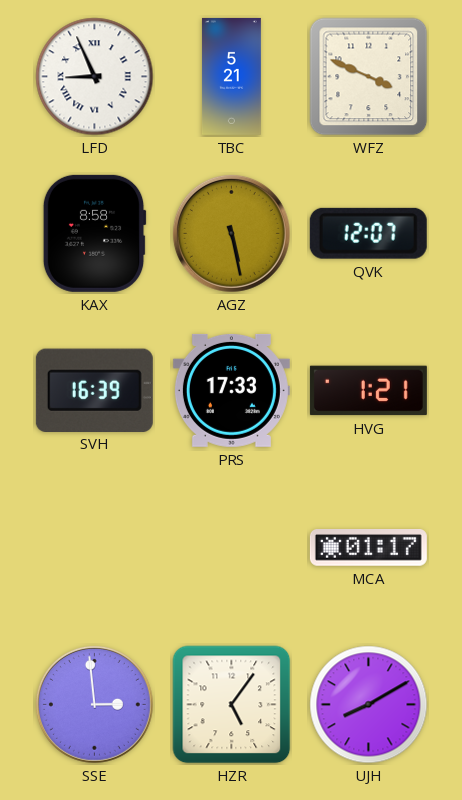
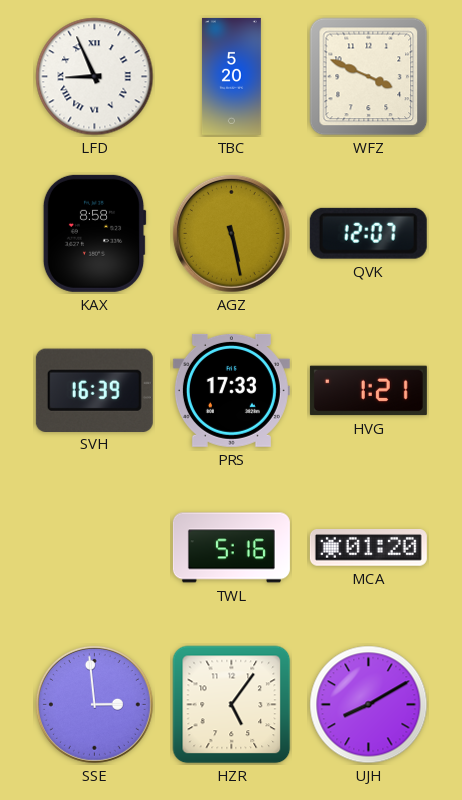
TBC: 5:21 -> 5:20 (231, 76)
TWL: none -> 5:16 (231, 548)
MCA: 01:17 -> 01:20 (368, 548)
